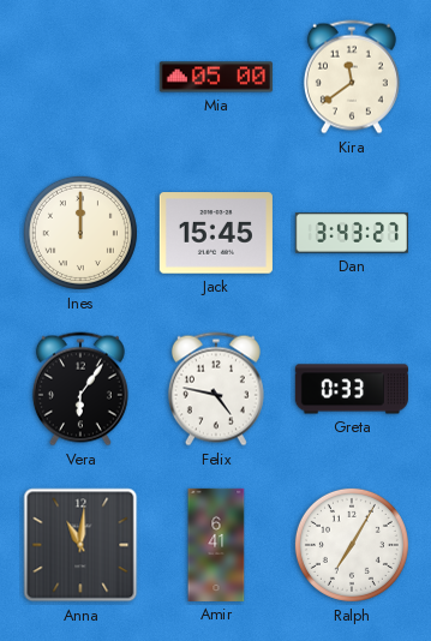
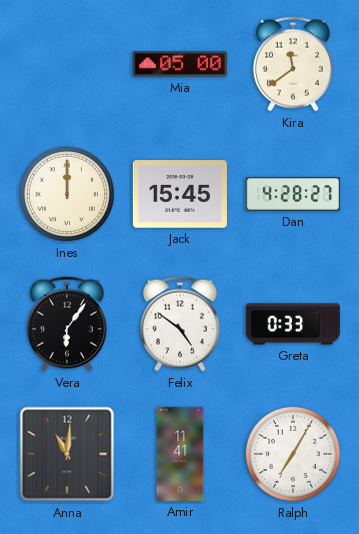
Dan: 3:43 -> 4:28 (293, 194)
Felix: 4:47 -> 4:51 (180, 324)
Amir: 6:41 -> 11:41 (180, 454)
